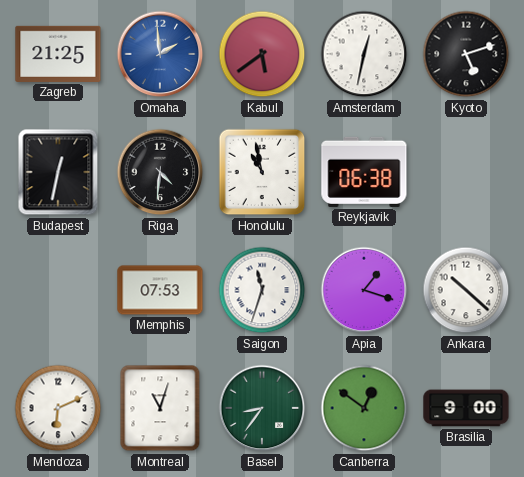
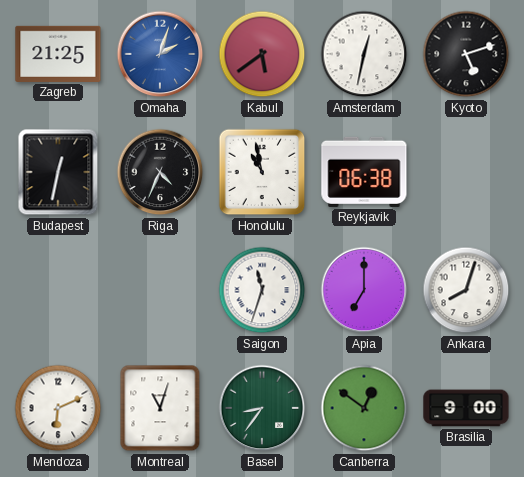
Omaha: 1:59 -> 2:03 (160, 54)
Riga: 4:31 -> 4:34 (160, 172)
Memphis: 07:53 -> none (160, 290)
Apia: 1:18 -> 7:00 (364, 290)
Ankara: 10:22 -> 8:03 (466, 290)
